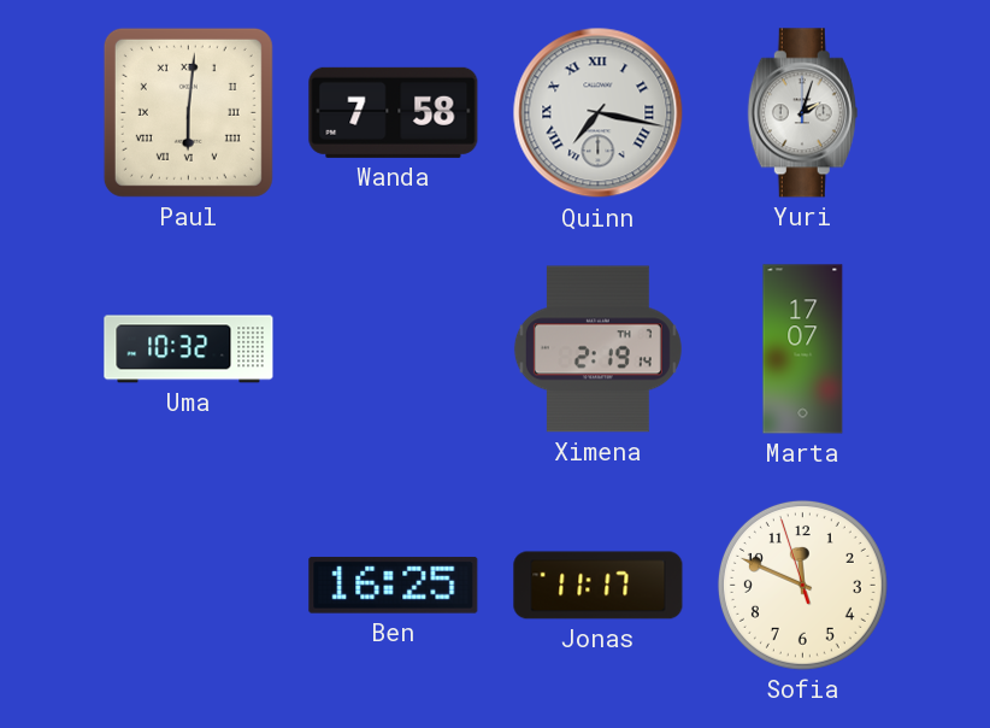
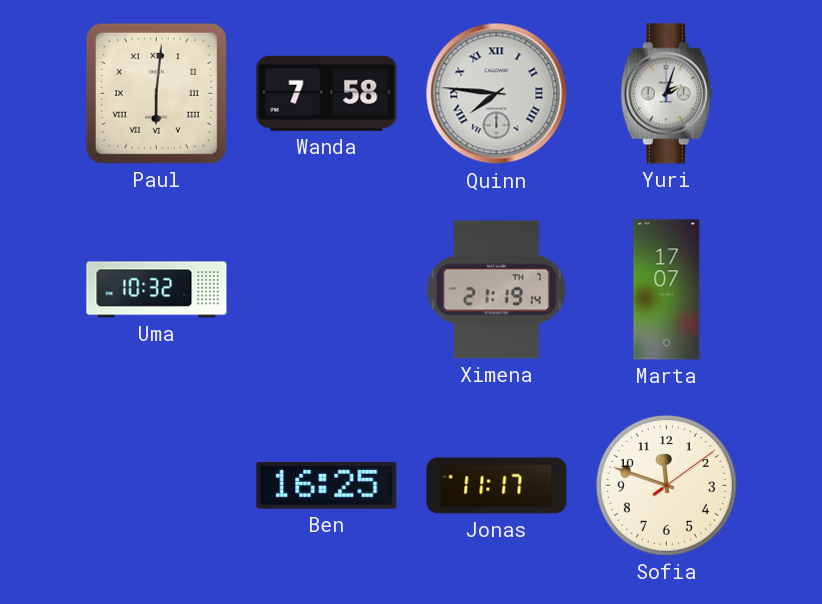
Quinn: 7:17 -> 7:46 (497, 94)
Ximena: 2:19 -> 21:19 (496, 290)
Sofia: 11:48:57 -> 11:48:09 (666, 485)
